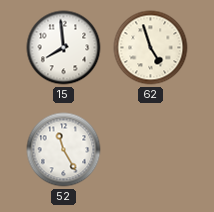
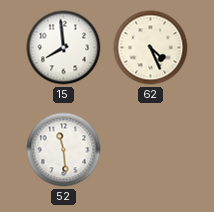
62: 4:57 -> 4:26 (151, 48)
52: 11:25 -> 11:29 (64, 150)
